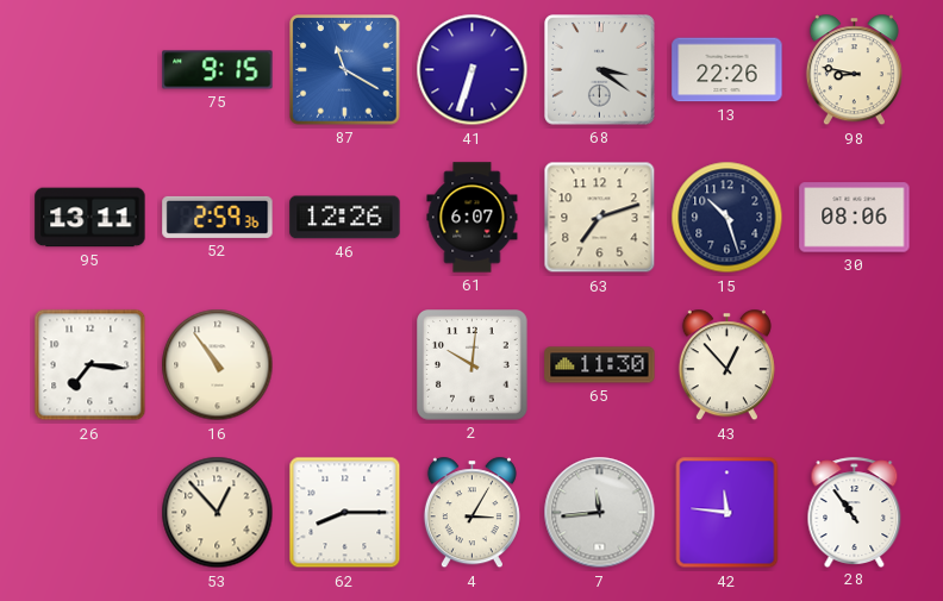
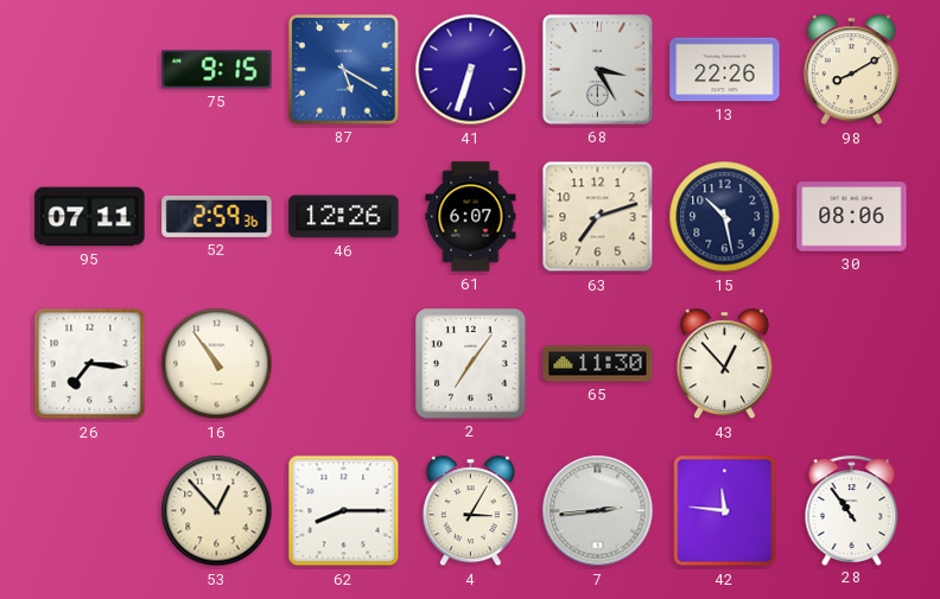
87: 11:20 -> 5:20 (344, 70)
68: 3:21 -> 3:25 (598, 70)
98: 8:47 -> 8:10 (851, 70)
95: 13:11 -> 07:11 (90, 217)
15: 10:27 -> 10:28 (725, 217)
2: 10:01 -> 7:06 (471, 364)
7: 11:44 -> 2:44 (598, 511)
